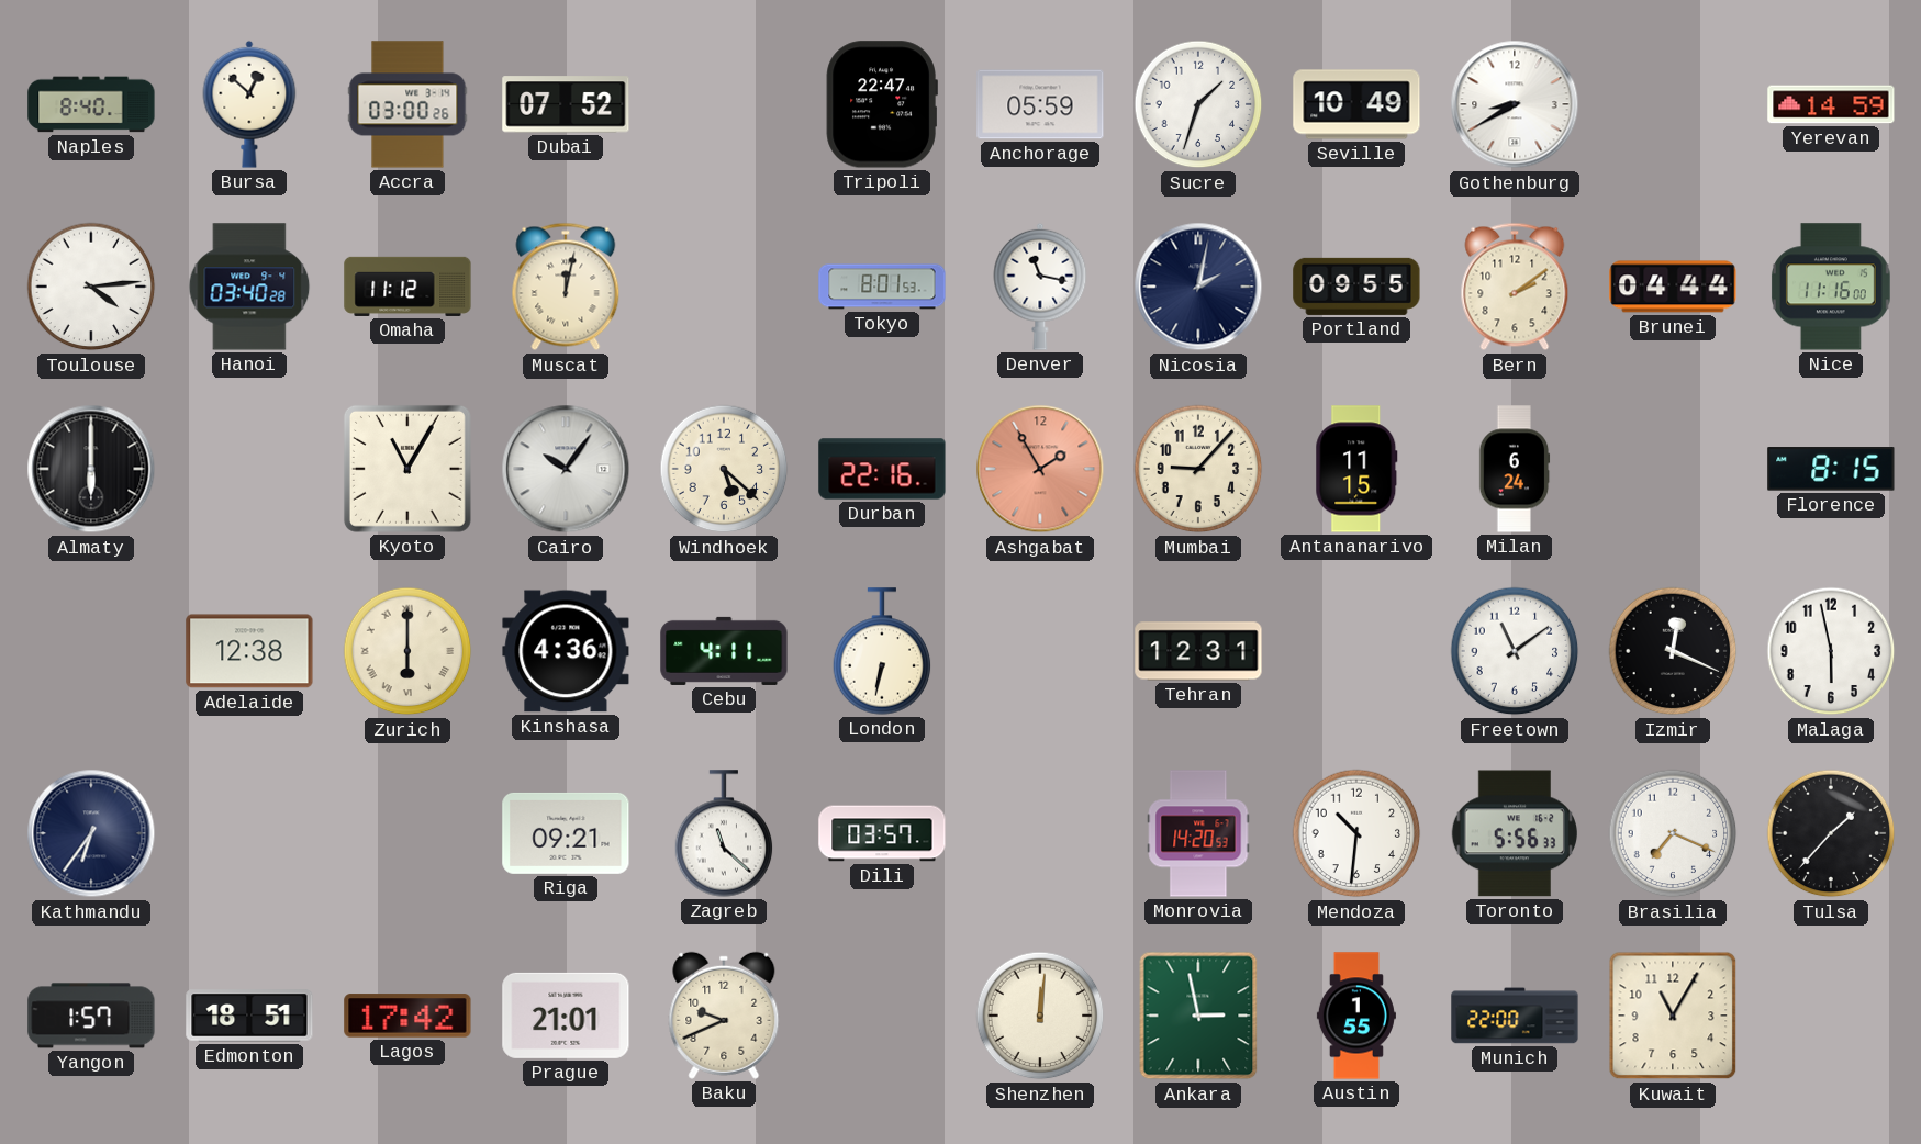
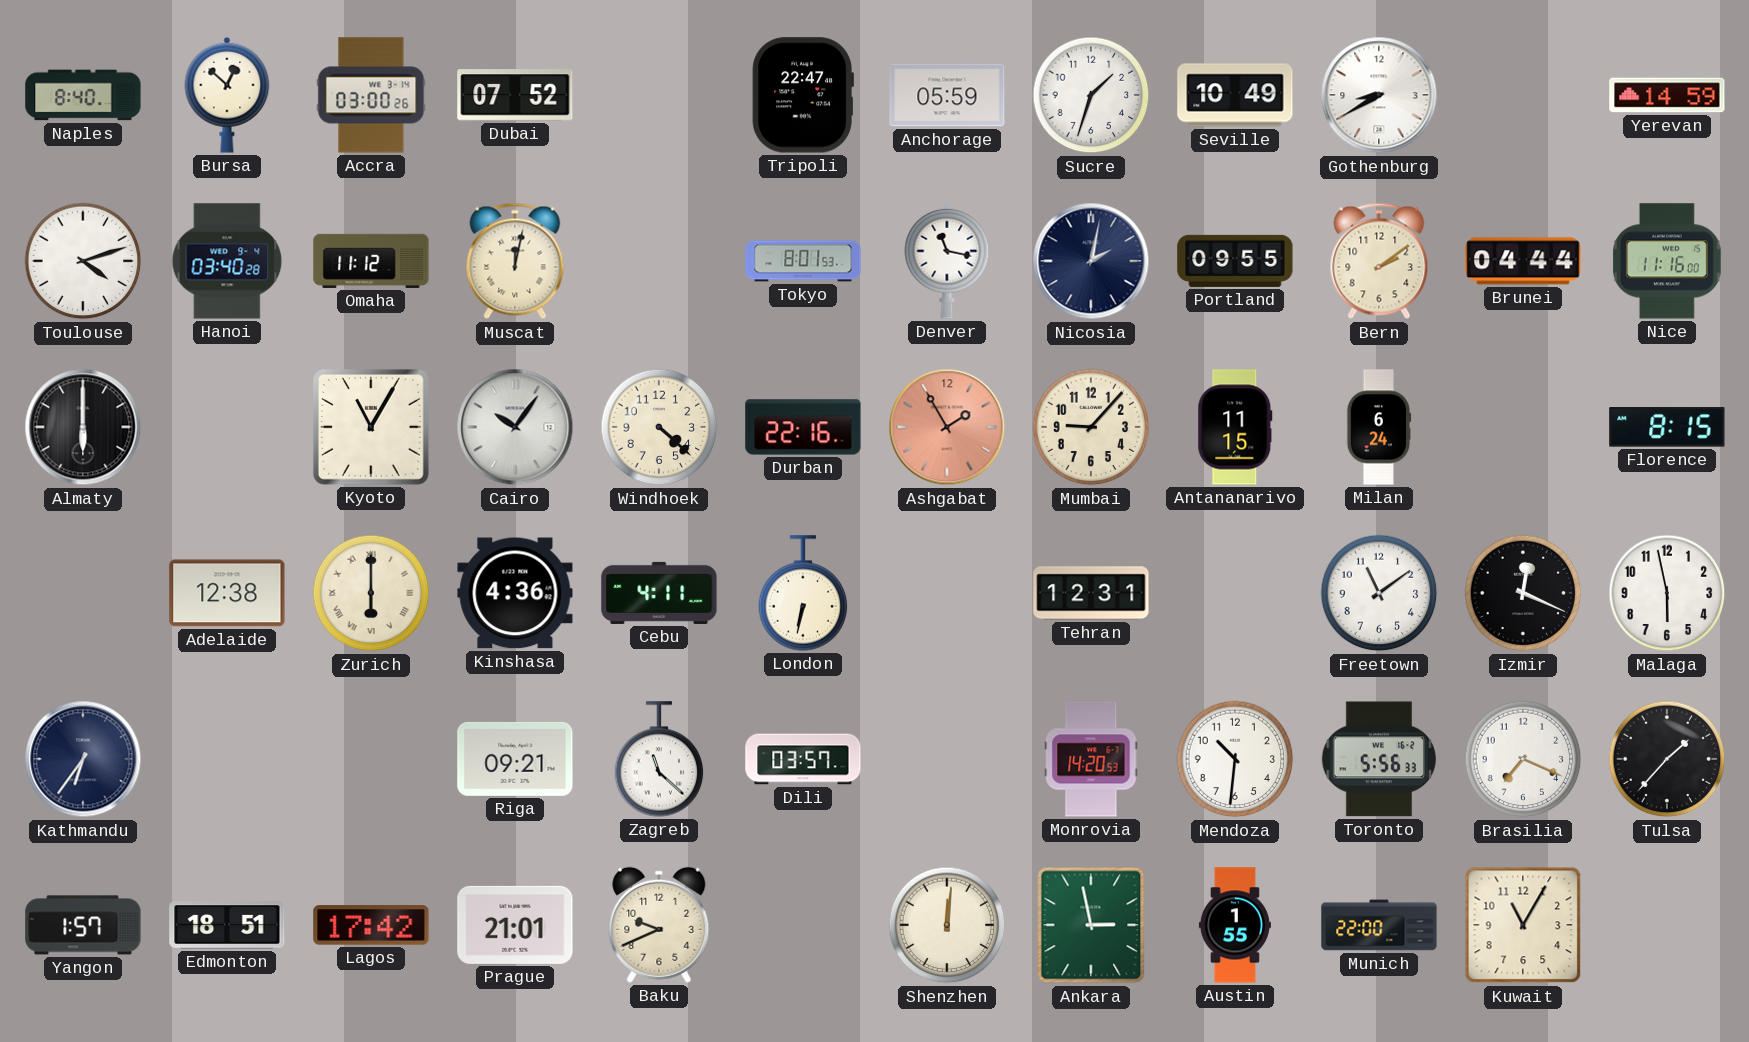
Toulouse: 4:14 -> 4:12 (83, 261)
Windhoek: 5:22 -> 4:22 (659, 427)
